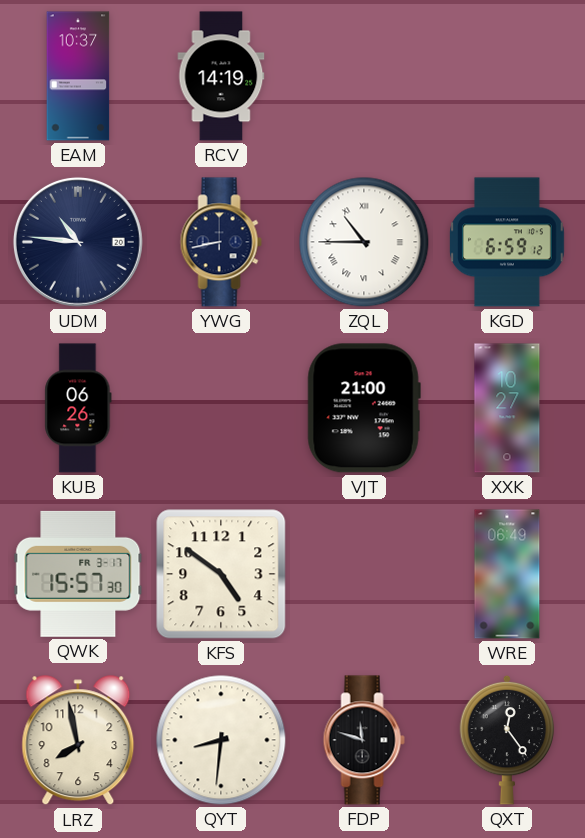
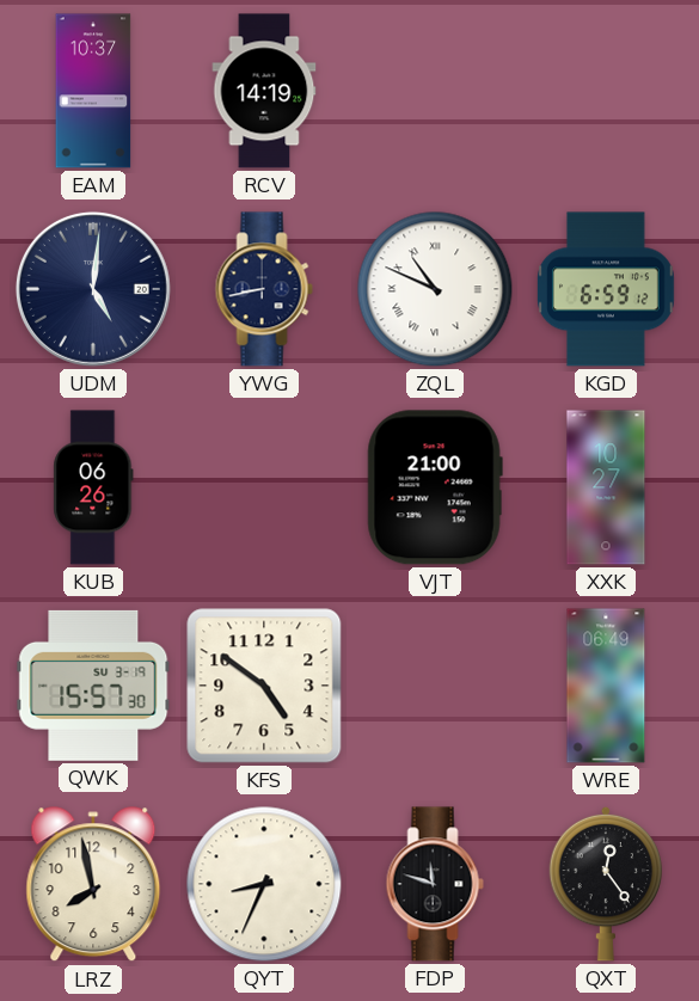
UDM: 10:46 -> 5:01 (93, 289)
ZQL: 10:45 -> 10:49 (435, 289)
QWK date: FR 3-17 -> SU 3-19 (93, 686)
QYT: 8:31 -> 8:34 (264, 884)
